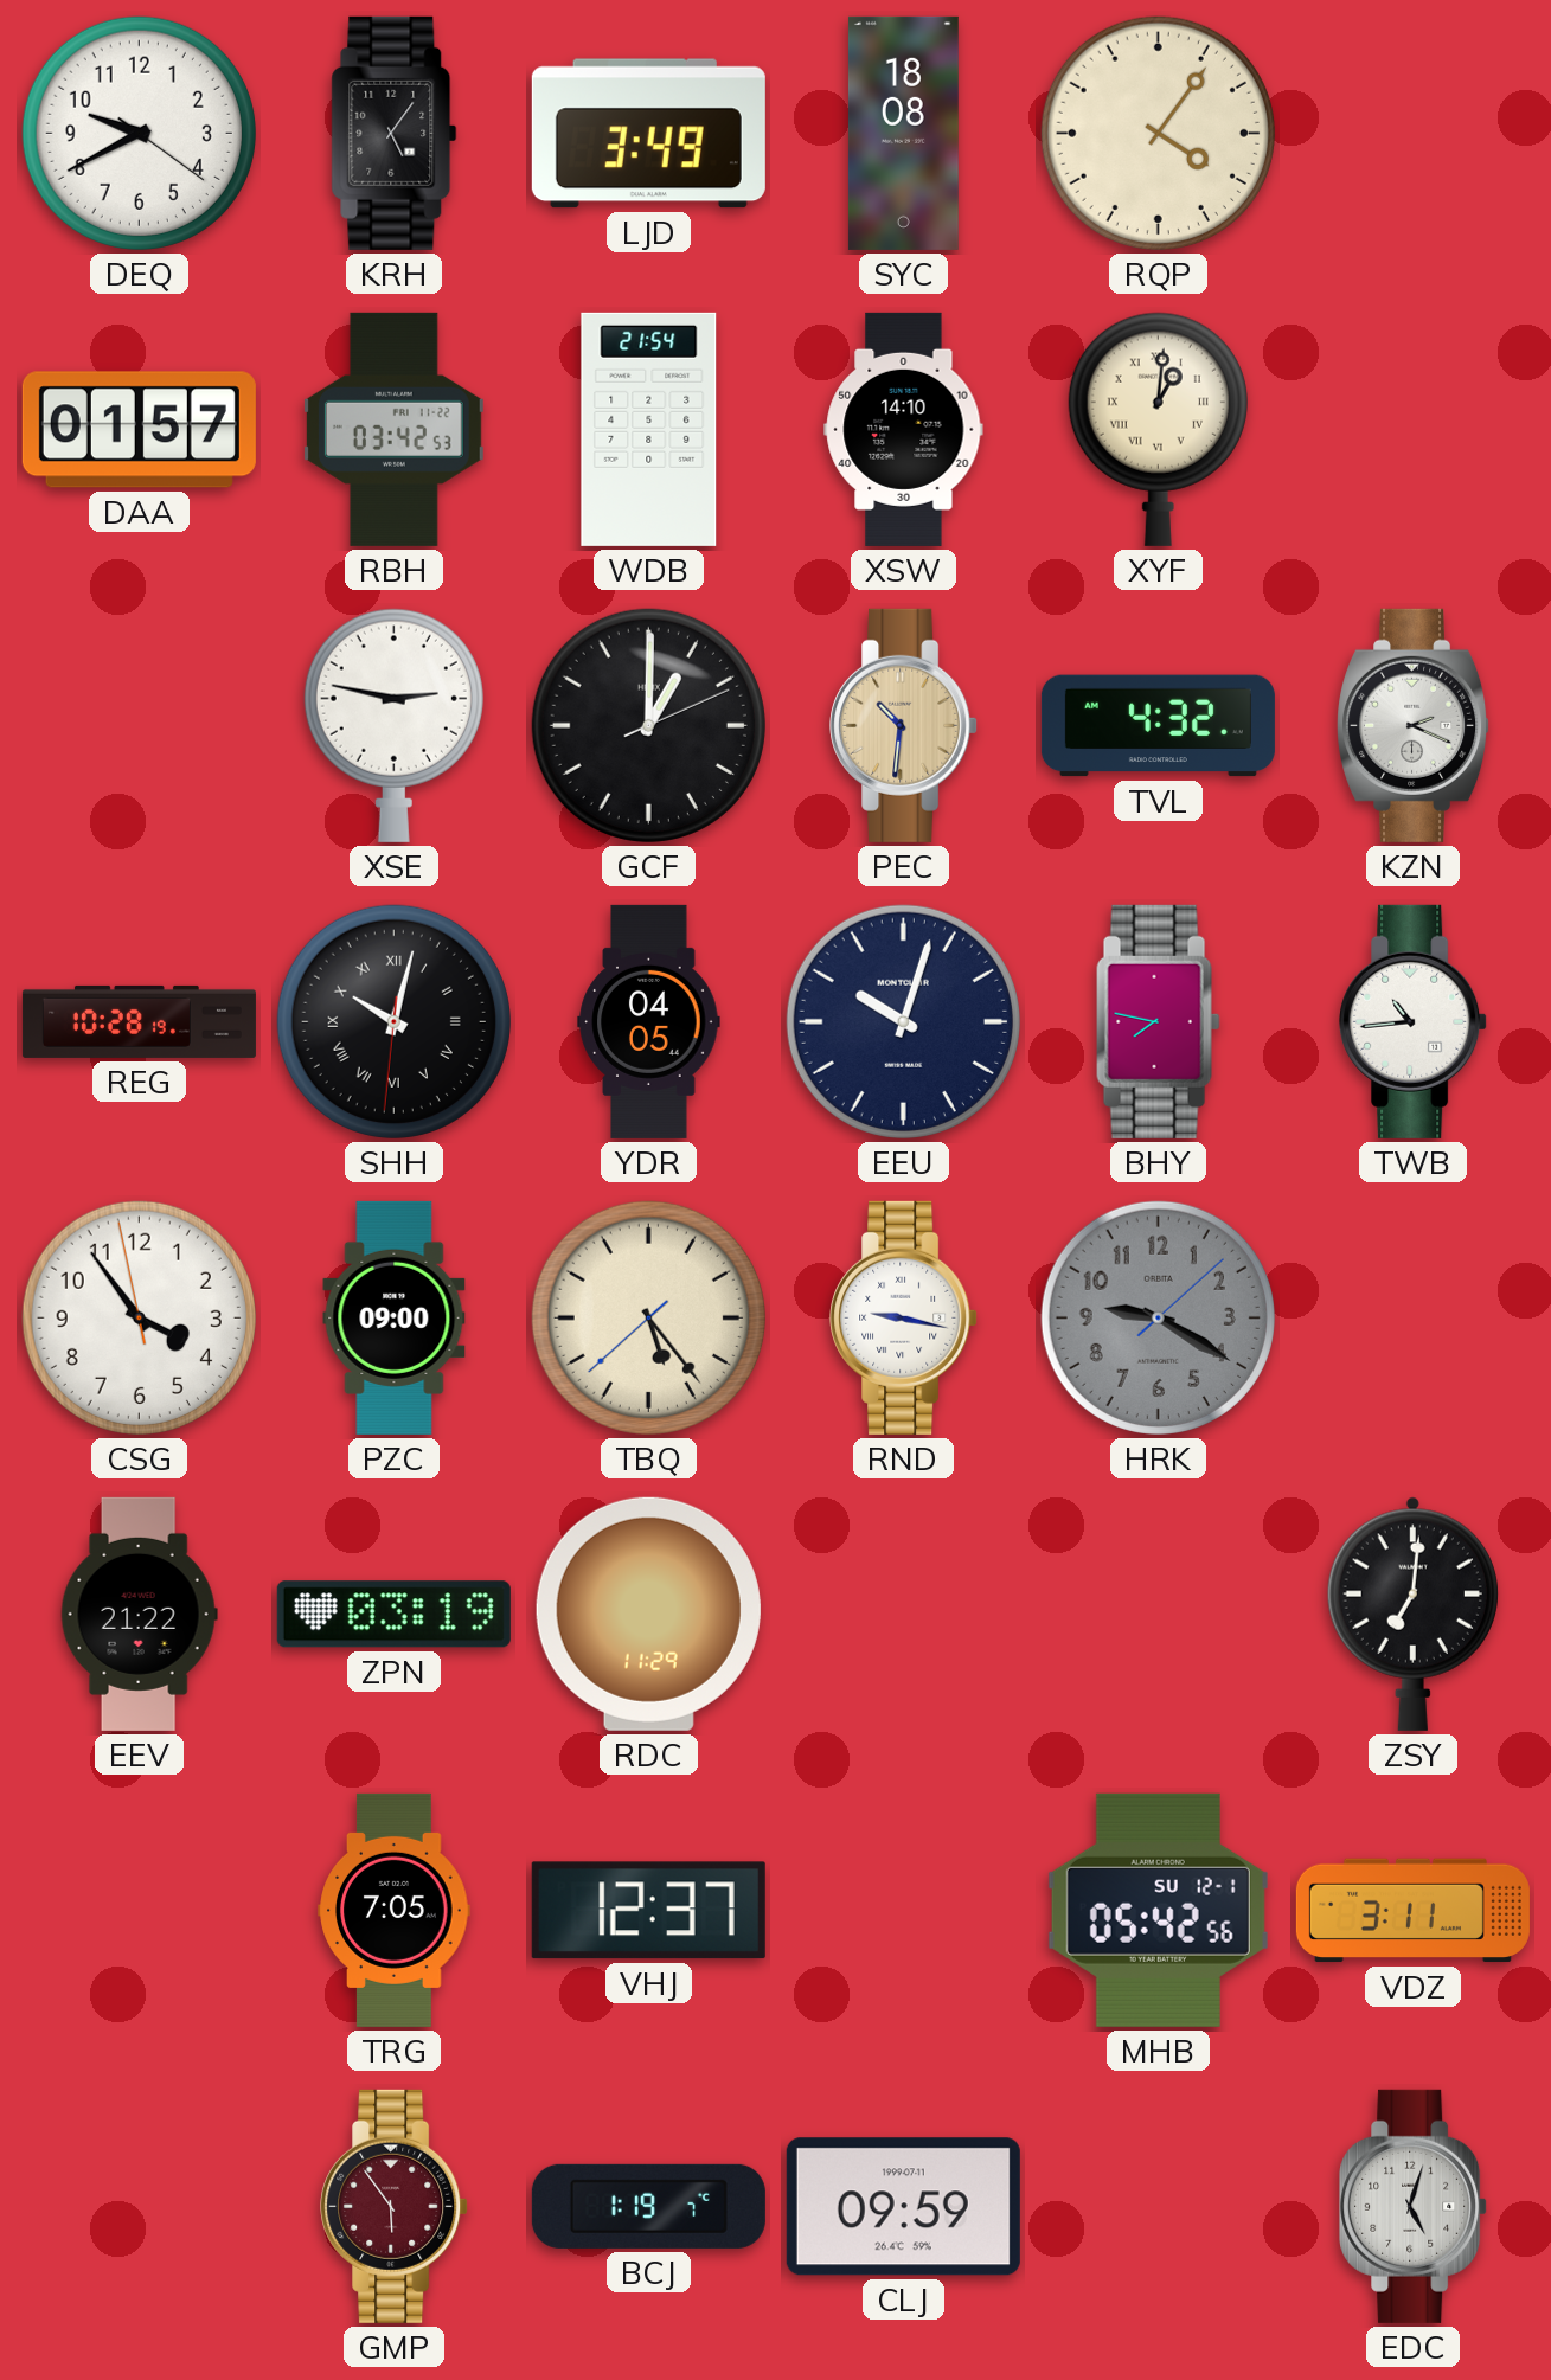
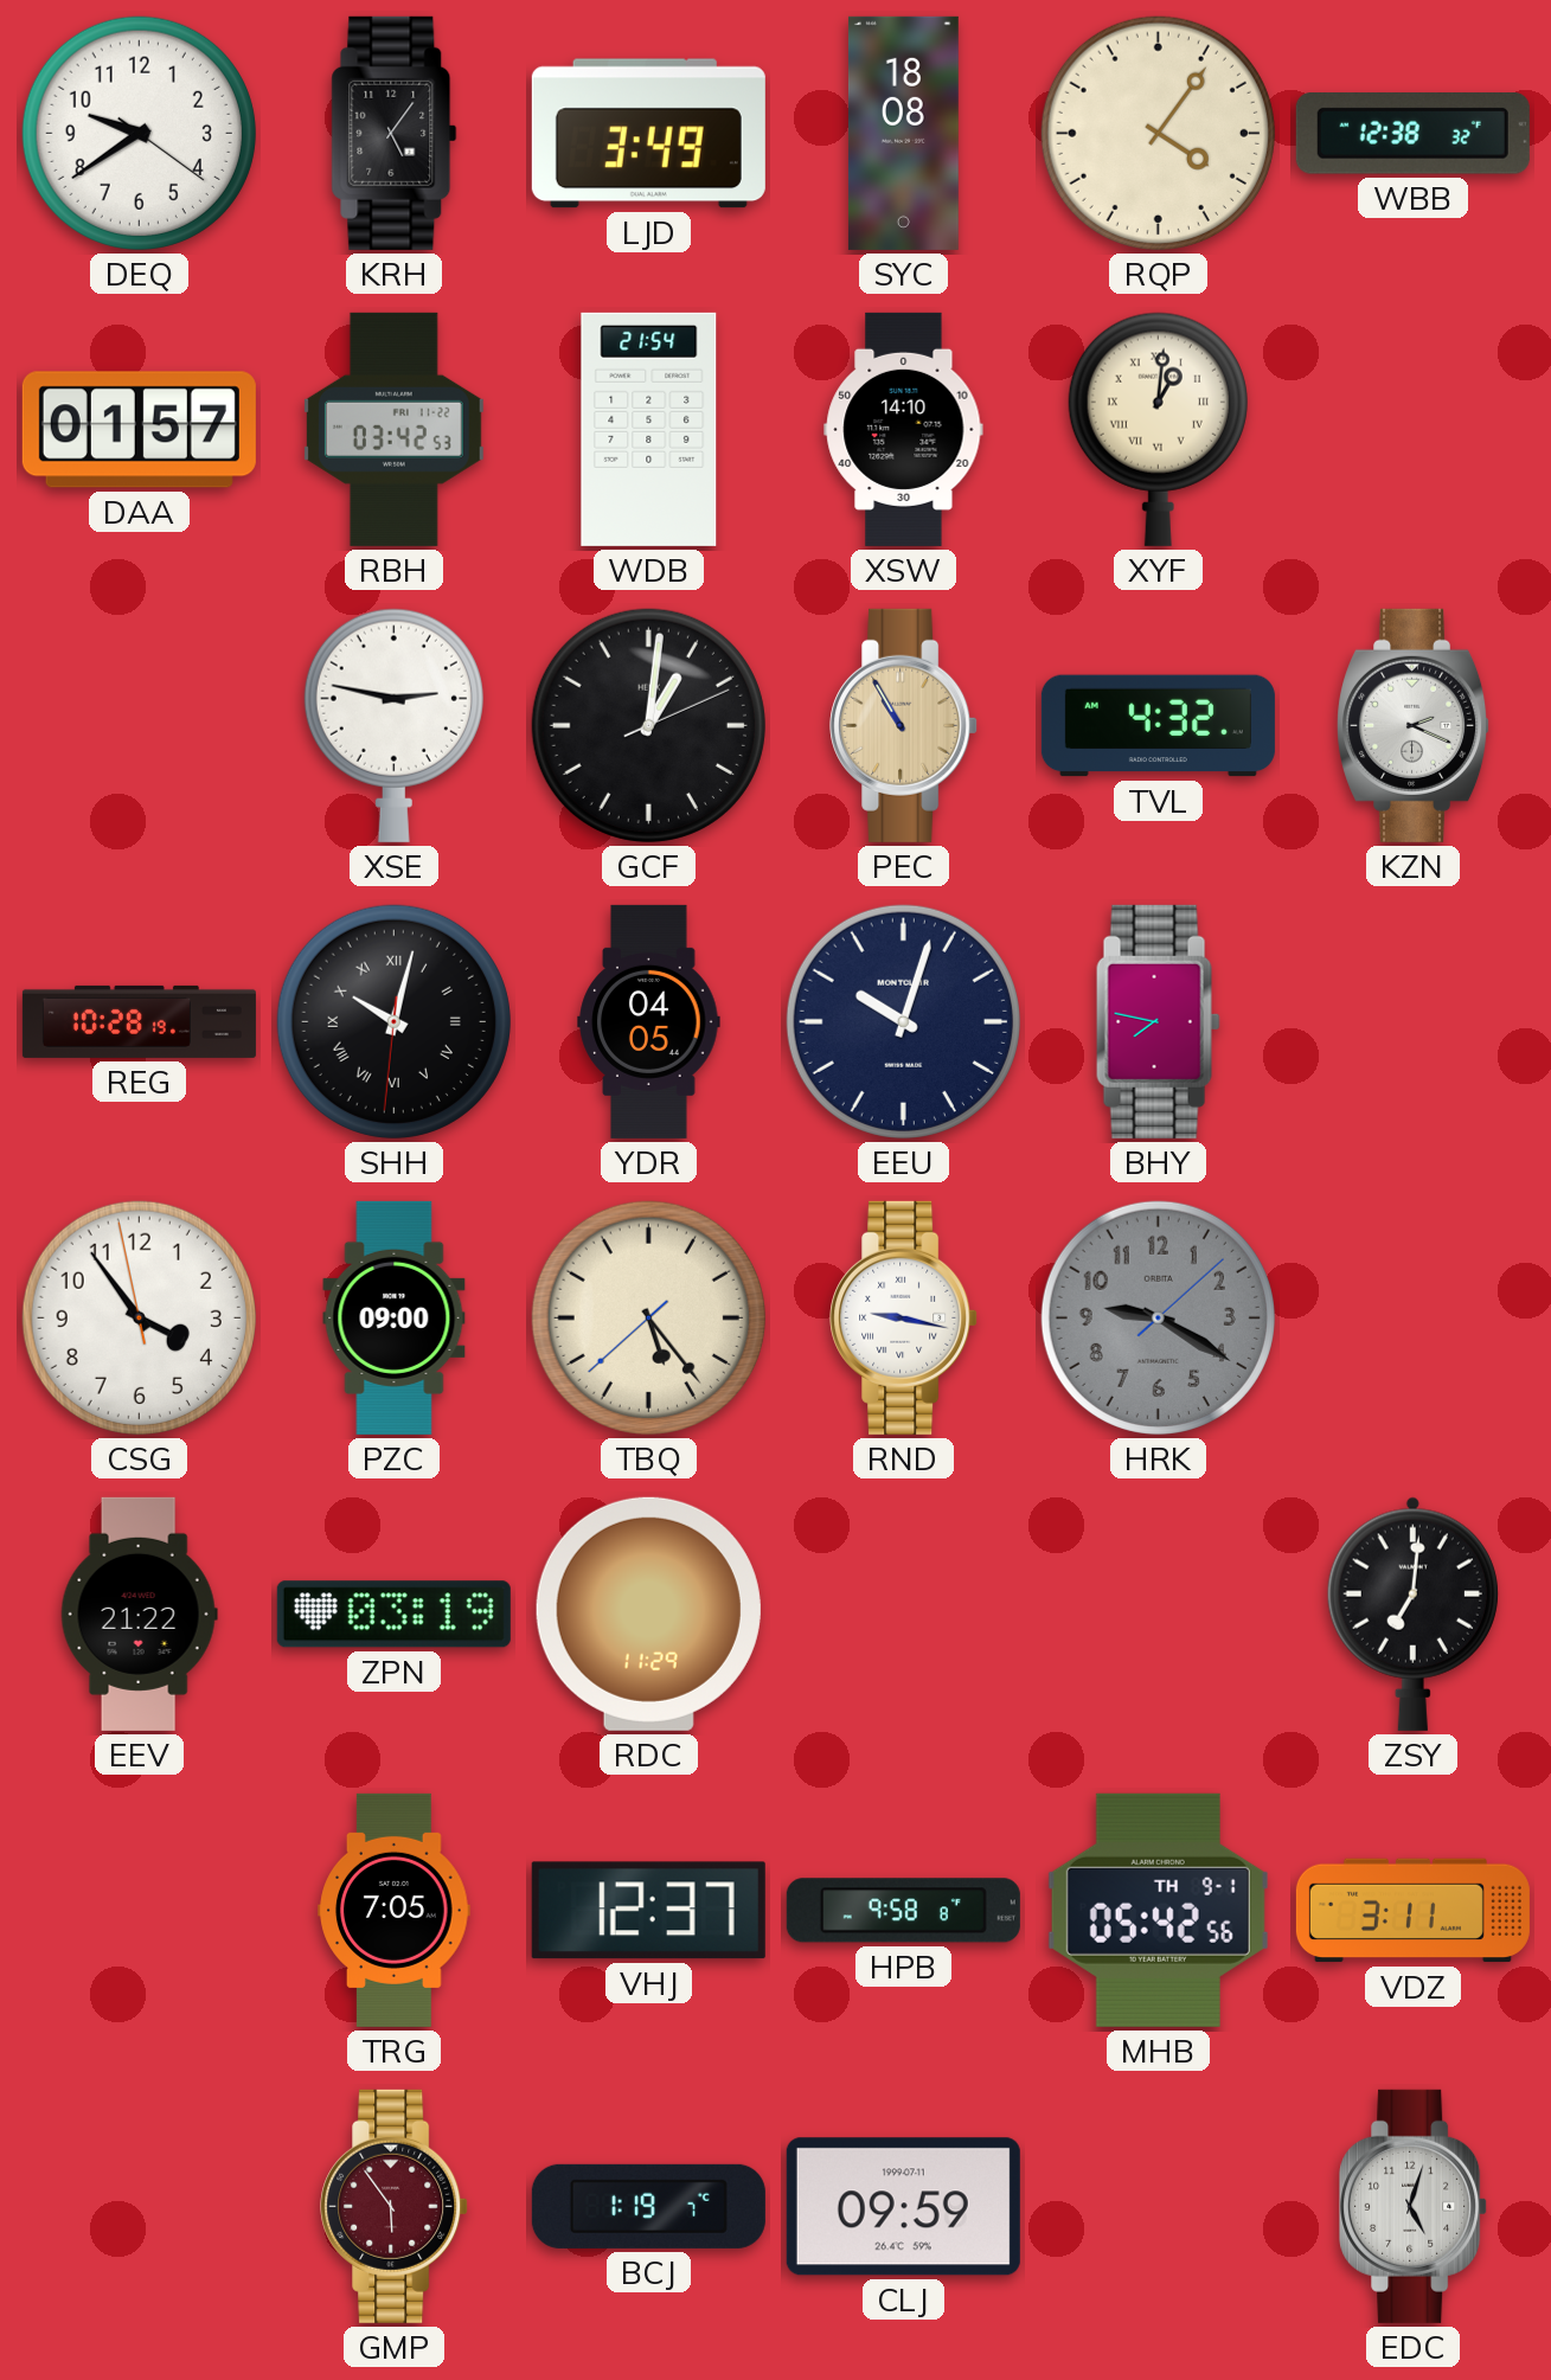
DEQ: 9:40 -> 9:39 (139, 133)
WBB: none -> 12:38 (1412, 134)
GCF: 1:00 -> 1:01 (648, 725)
PEC: 10:31 -> 10:55 (904, 725)
TWB: 10:44 -> none (1414, 1021)
HPB: none -> 9:58 (903, 1911)
MHB date: SU 12-1 -> TH 9-1 (1158, 1910)
